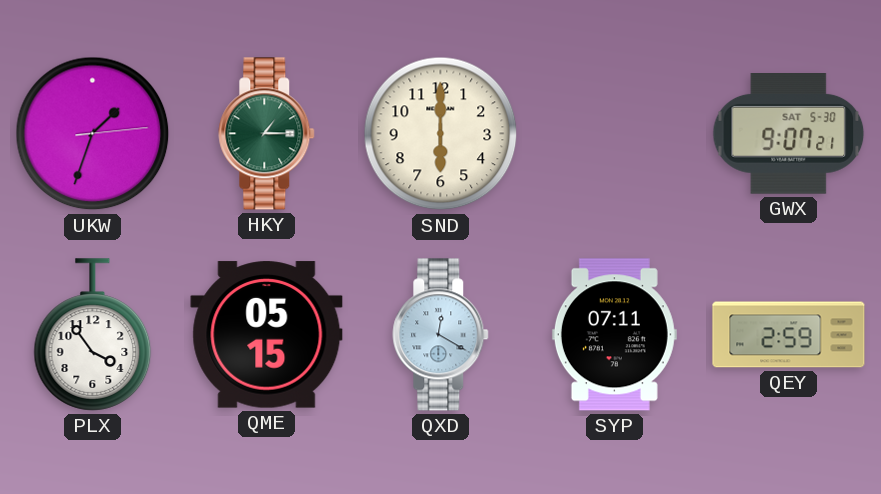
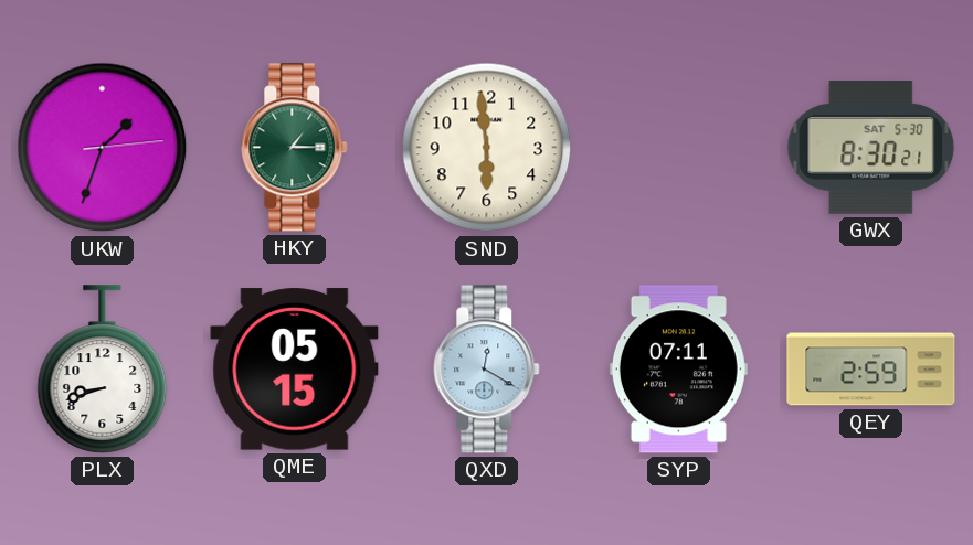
SND: 6:00 -> 5:59 (487, 148)
GWX: 9:07 -> 8:30 (871, 148)
PLX: 3:54 -> 8:42 (103, 370)
